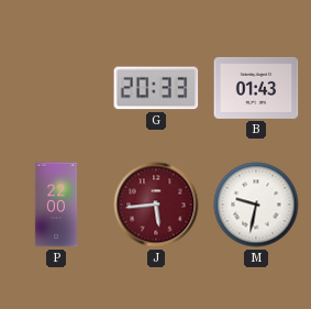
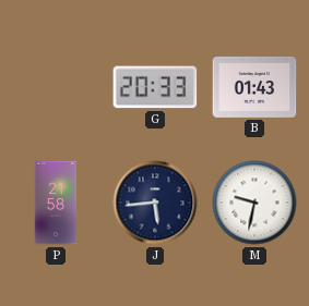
P: 22:00 -> 21:58 (56, 203)
J dial: burgundy -> navy (155, 203)
